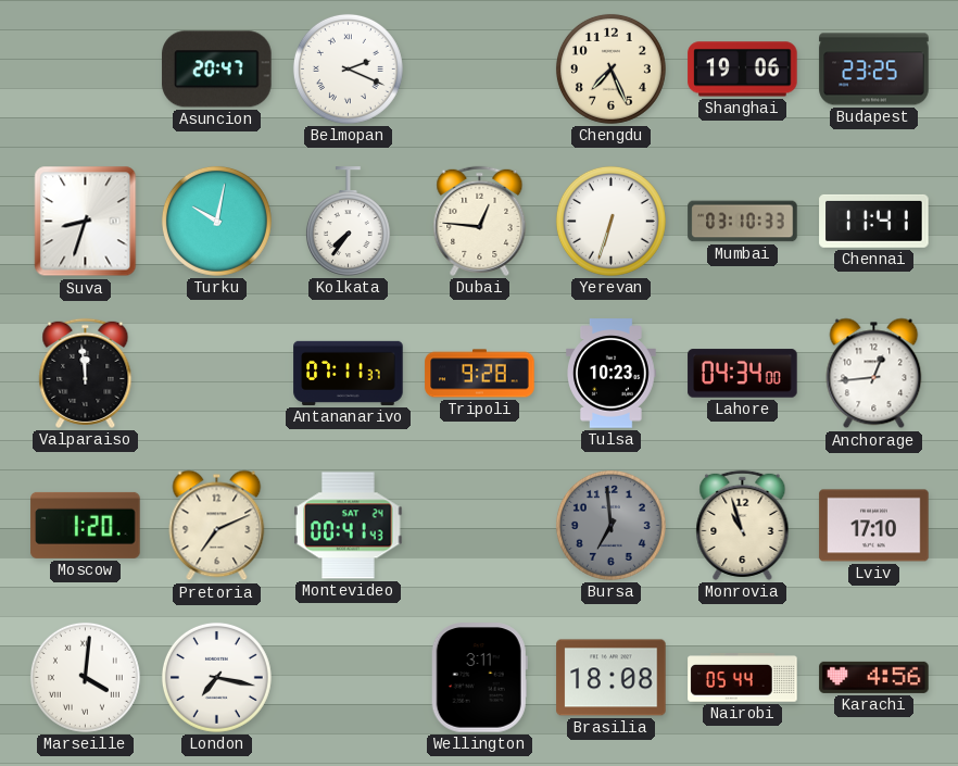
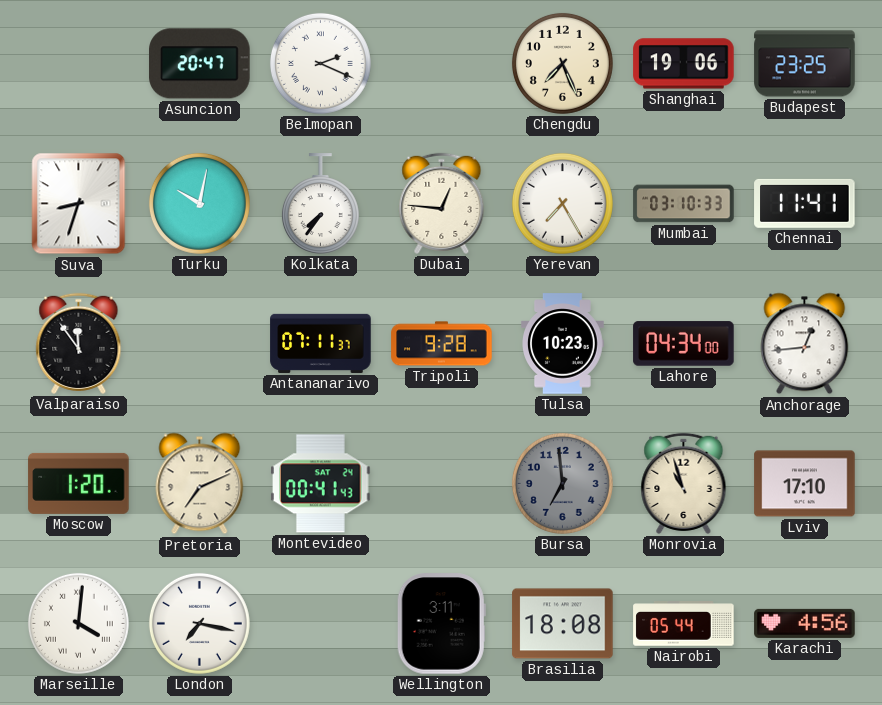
Yerevan: 6:33 -> 7:25 (562, 203)
Valparaiso: 11:59 -> 11:54 (79, 343)
